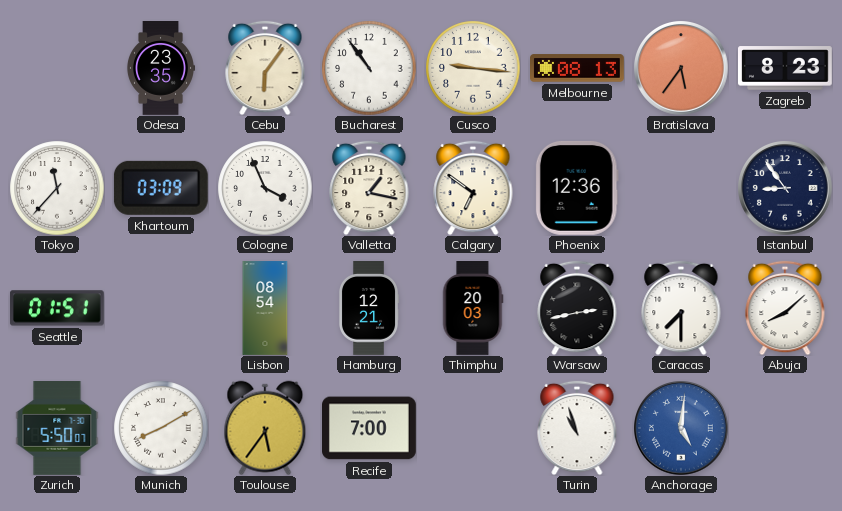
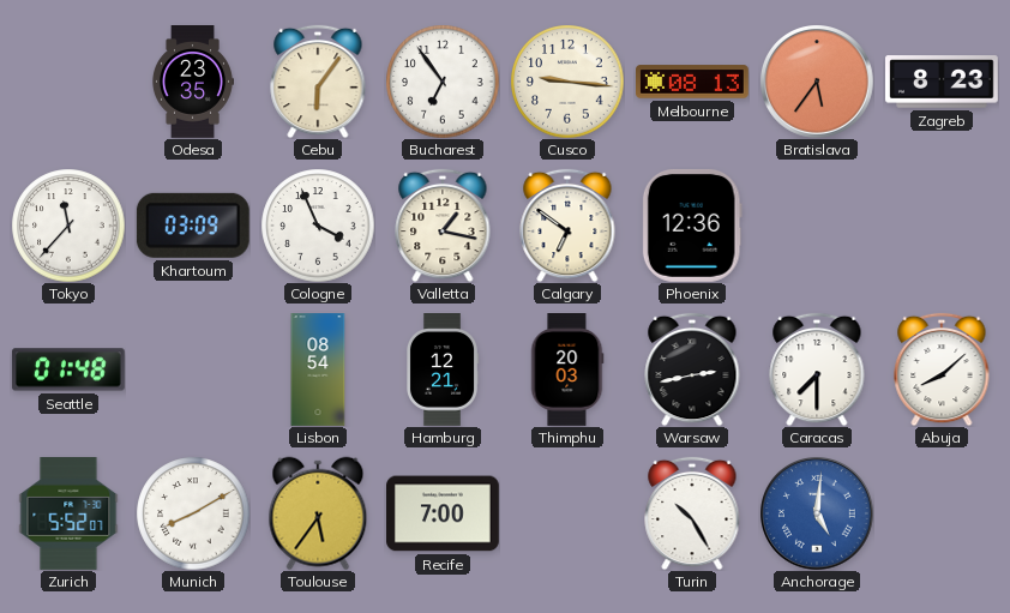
Bucharest: 10:54 -> 6:54 (443, 82)
Istanbul: 8:54 -> none (785, 188)
Seattle: 01:51 -> 01:48 (68, 369)
Zurich: 5:50 -> 5:52 (68, 515)
Turin: 10:57 -> 10:25 (692, 513)
